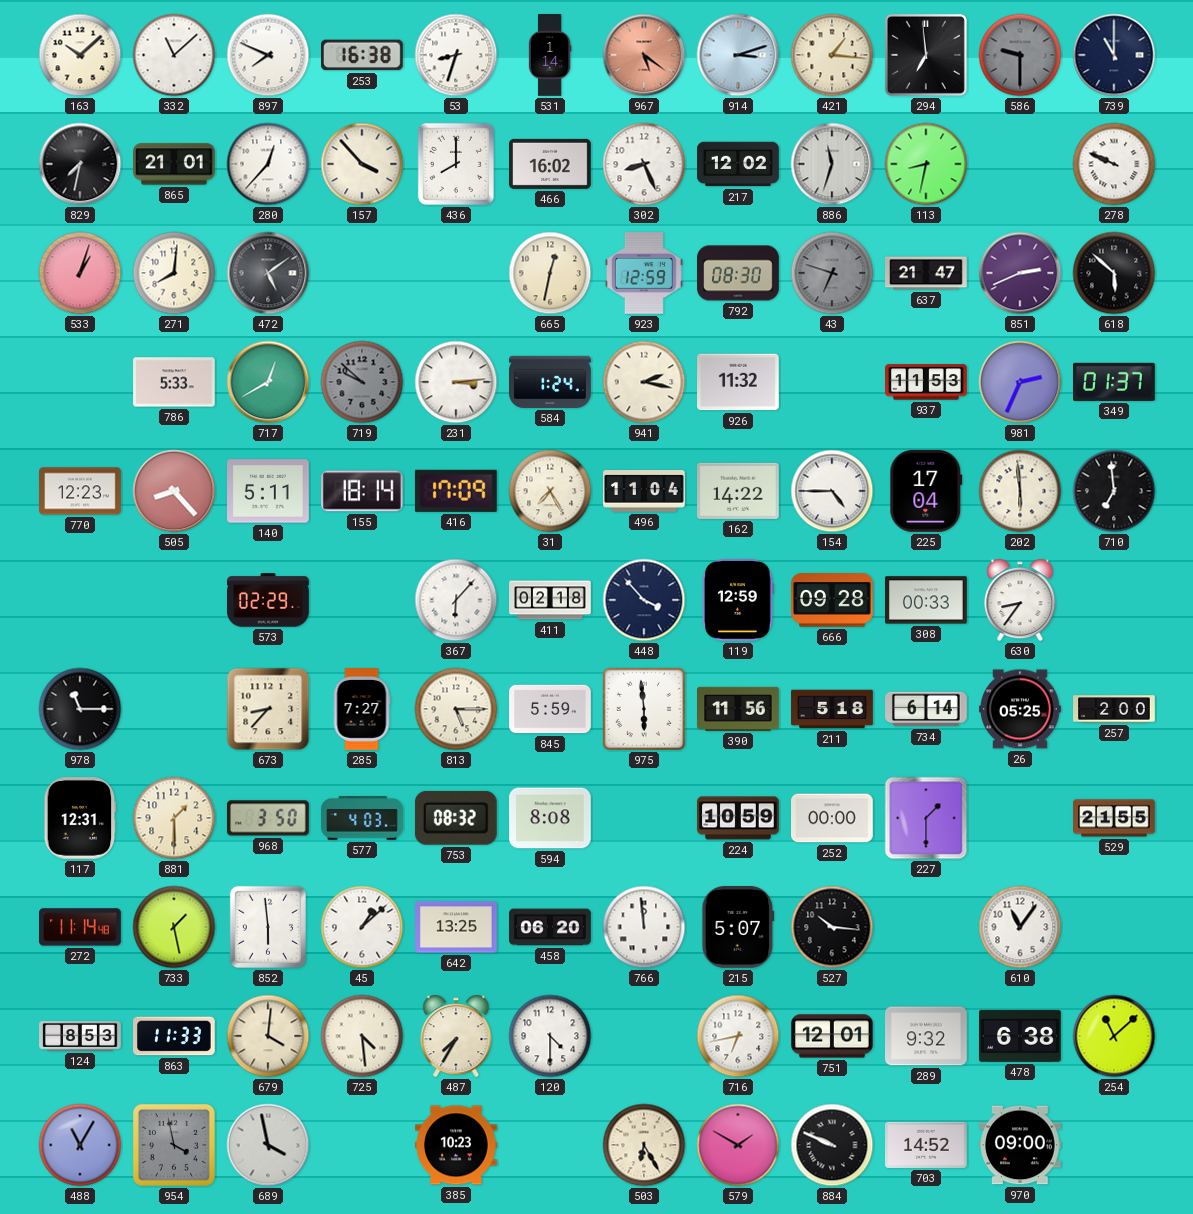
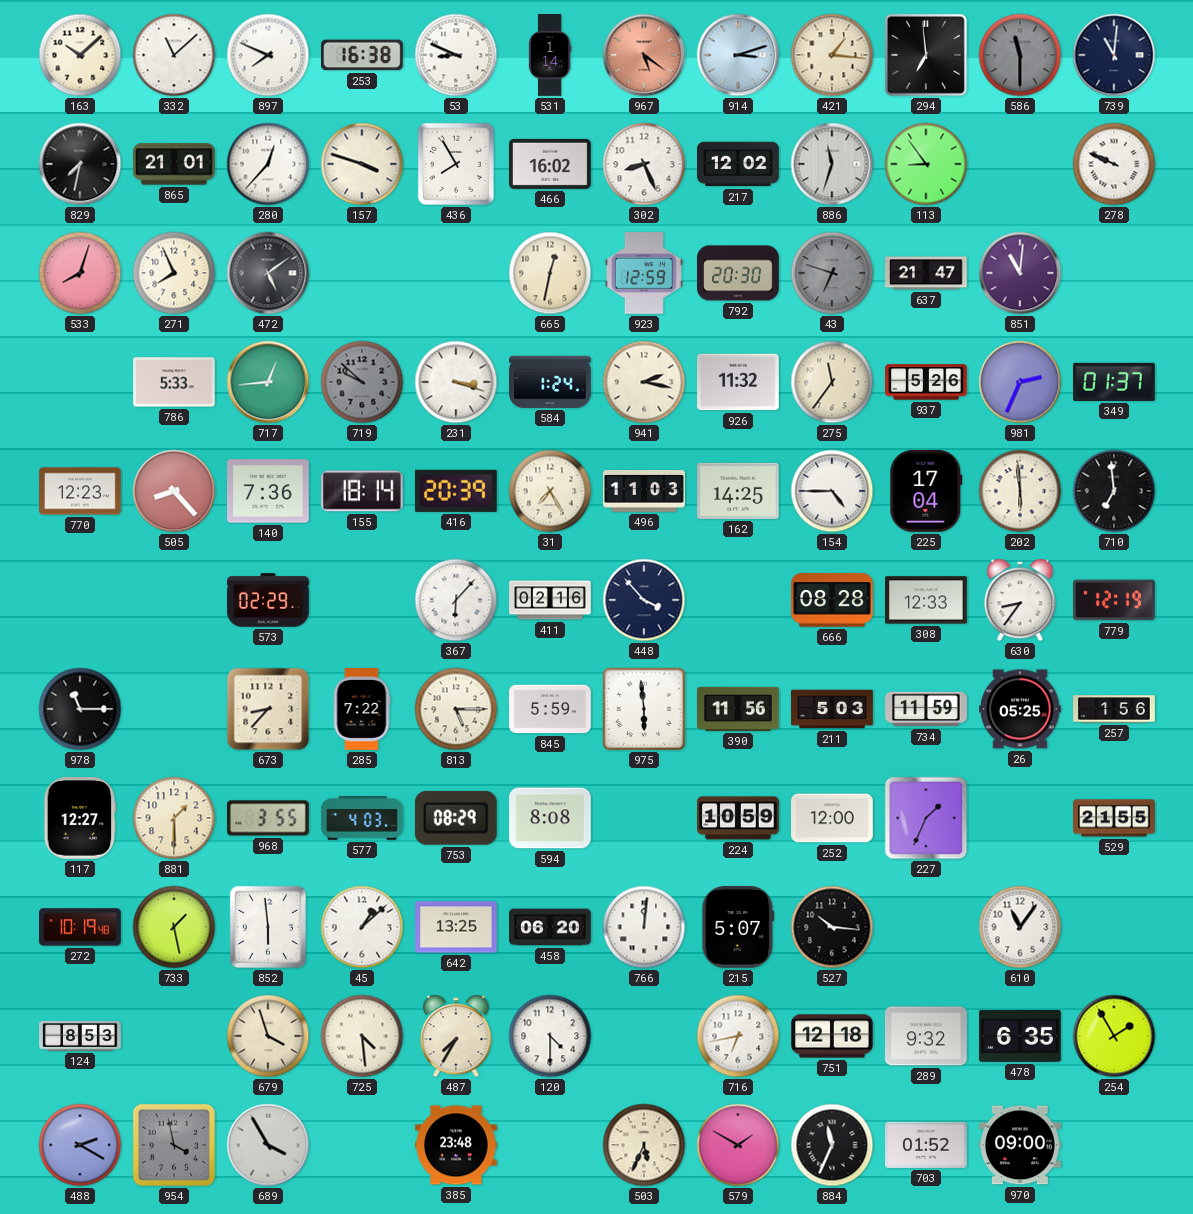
53: 8:33 -> 8:49 (456, 55)
586: 9:30 -> 11:30 (1020, 55)
739: 11:00 -> 11:01 (1114, 55)
157: 3:53 -> 3:48 (362, 164)
436: 8:00 -> 7:55 (456, 164)
113: 8:32 -> 8:54 (926, 164)
533: 1:03 -> 8:03 (80, 273)
271: 8:01 -> 7:56 (174, 273)
792: 08:30 -> 20:30 (738, 273)
851: 2:41 -> 11:01 (1020, 273)
618: 5:52 -> none (1114, 273)
717: 12:40 -> 12:44 (268, 382)
231: 3:14 -> 3:18 (456, 382)
275: none -> 11:36 (832, 382)
937: 11:53 -> 5:26 (926, 382)
140: 5:11 -> 7:36 (269, 491)
416: 17:09 -> 20:39 (456, 491)
496: 11:04 -> 11:03 (644, 491)
162: 14:22 -> 14:25 (739, 491)
411: 02:18 -> 02:16 (550, 600)
119: 12:59 -> none (739, 601)
666: 09:28 -> 08:28 (832, 600)
308: 00:33 -> 12:33 (926, 600)
779: none -> 12:19 (1115, 600)
285: 7:27 -> 7:22 (362, 709)
211: 5:18 -> 5:03 (832, 709)
734: 6:14 -> 11:59 (926, 709)
257: 2:00 -> 1:56 (1114, 709)
117: 12:31 -> 12:27 (80, 819)
968: 3:50 -> 3:55 (269, 818)
753: 08:32 -> 08:29 (456, 818)
252: 00:00 -> 12:00 (832, 818)
227: 1:30 -> 1:34 (926, 818)
272: 11:14 -> 10:19 (80, 927)
766: 11:59 -> 12:01 (644, 927)
863: 11:33 -> none (175, 1036)
679: 4:01 -> 3:57 (268, 1036)
751: 12:01 -> 12:18 (832, 1036)
478: 6:38 -> 6:35 (1021, 1036)
254: 11:08 -> 1:55 (1114, 1036)
488: 11:05 -> 2:20 (80, 1145)
689: 3:58 -> 3:55 (268, 1145)
385: 10:23 -> 23:48 (456, 1145)
503: 6:25 -> 5:34 (644, 1145)
884: 9:49 -> 11:34 (832, 1145)
703: 14:52 -> 01:52 (927, 1145)
